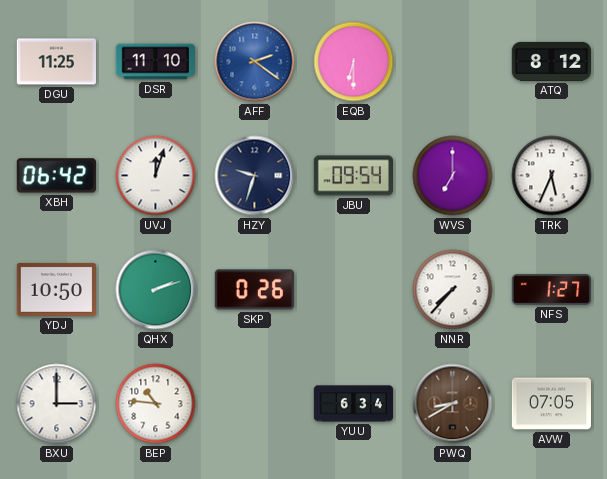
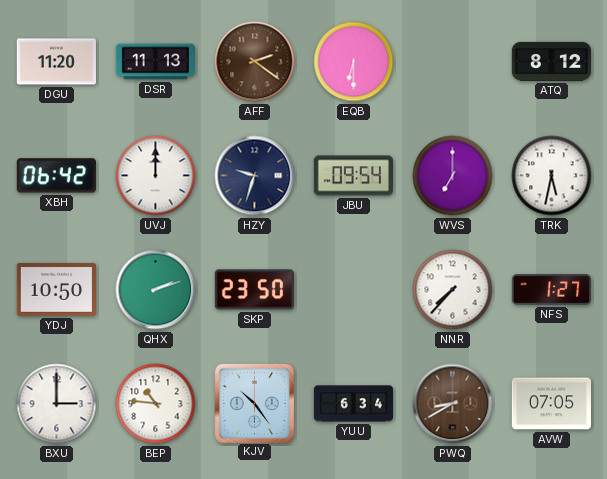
DGU: 11:25 -> 11:20 (56, 62)
DSR: 11:10 -> 11:13 (156, 62)
AFF dial: blue -> brown (255, 62)
UVJ: 12:03 -> 12:00 (156, 176)
TRK: 5:34 -> 5:32 (552, 176)
SKP: 0:26 -> 23:50 (254, 290)
KJV: none -> 10:24 (254, 403)
